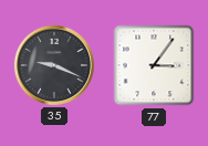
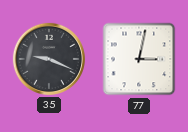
77: 3:06 -> 3:02 (139, 59)
